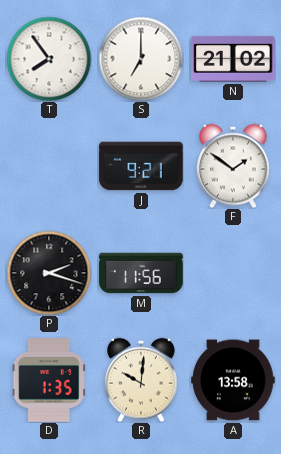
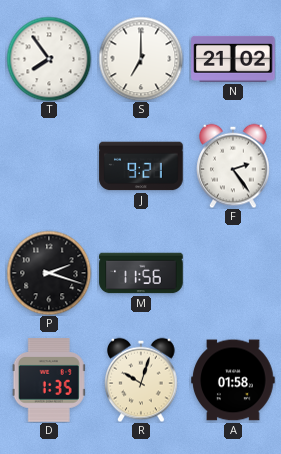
F: 1:51 -> 2:24 (233, 166)
R: 10:01 -> 10:03 (141, 380)
A: 13:58 -> 01:58 (233, 380)
